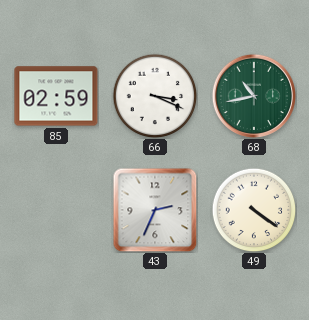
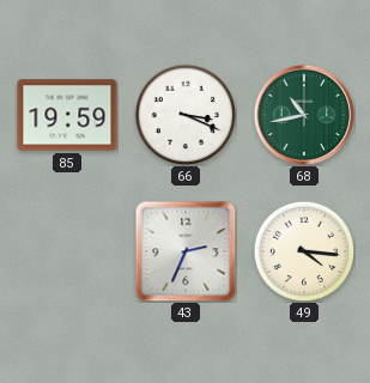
85: 02:59 -> 19:59 (67, 115)
49: 4:21 -> 4:16 (304, 251)
